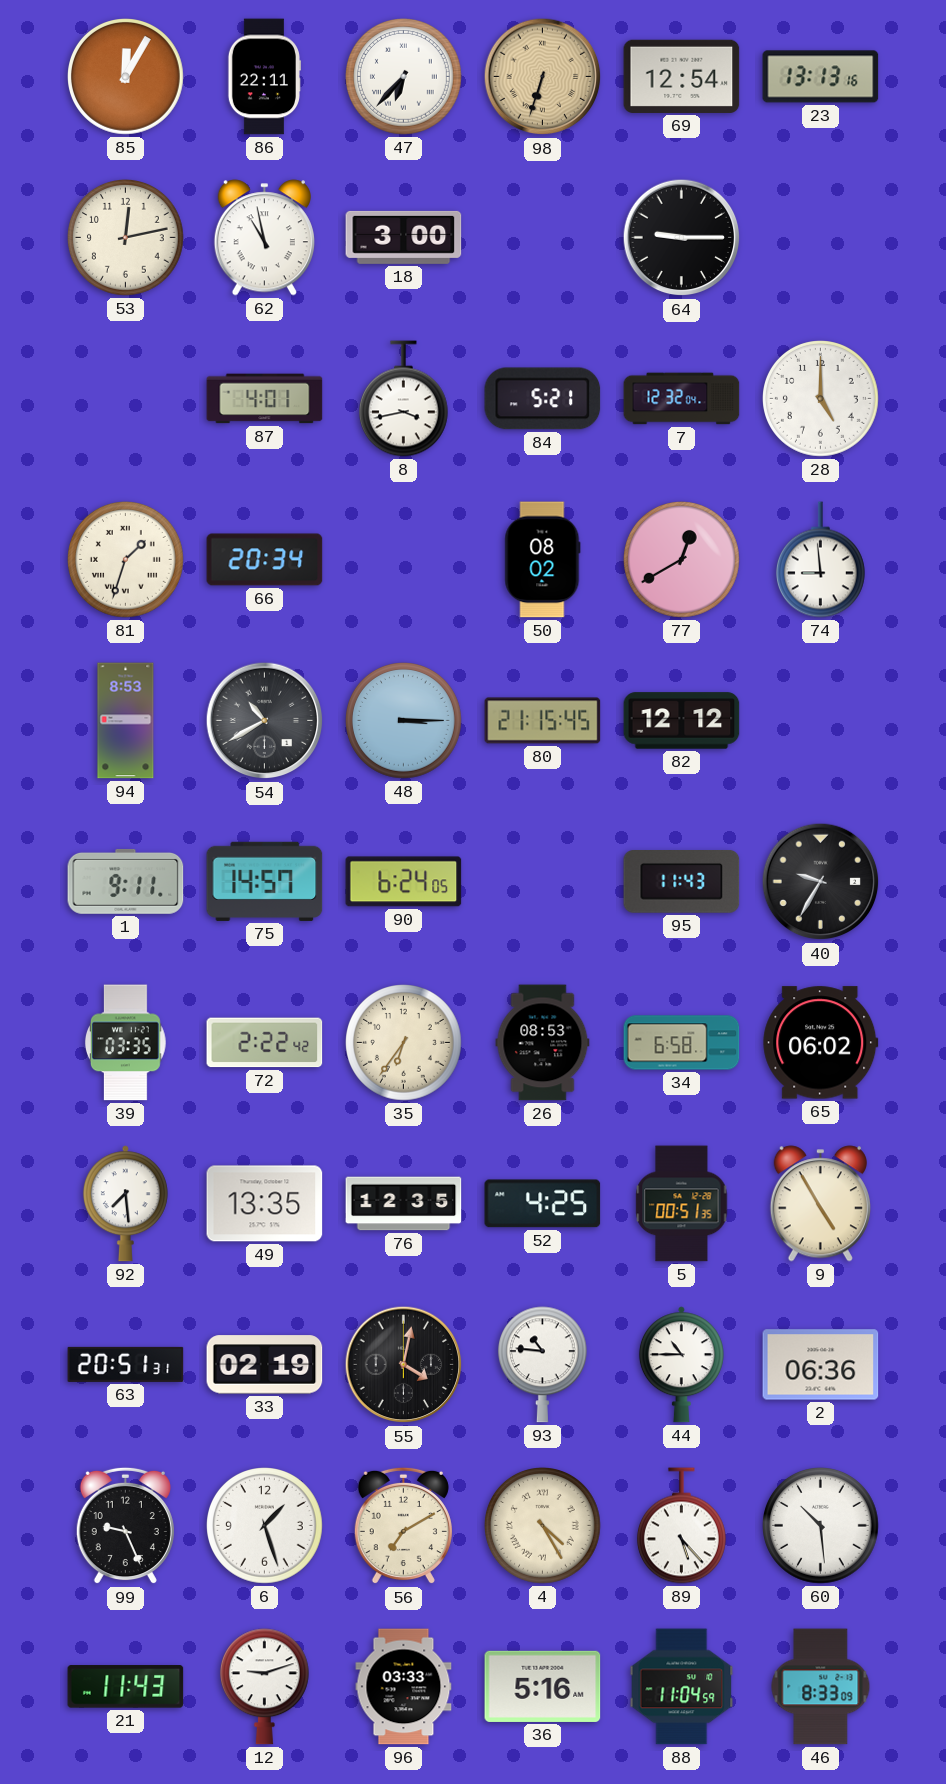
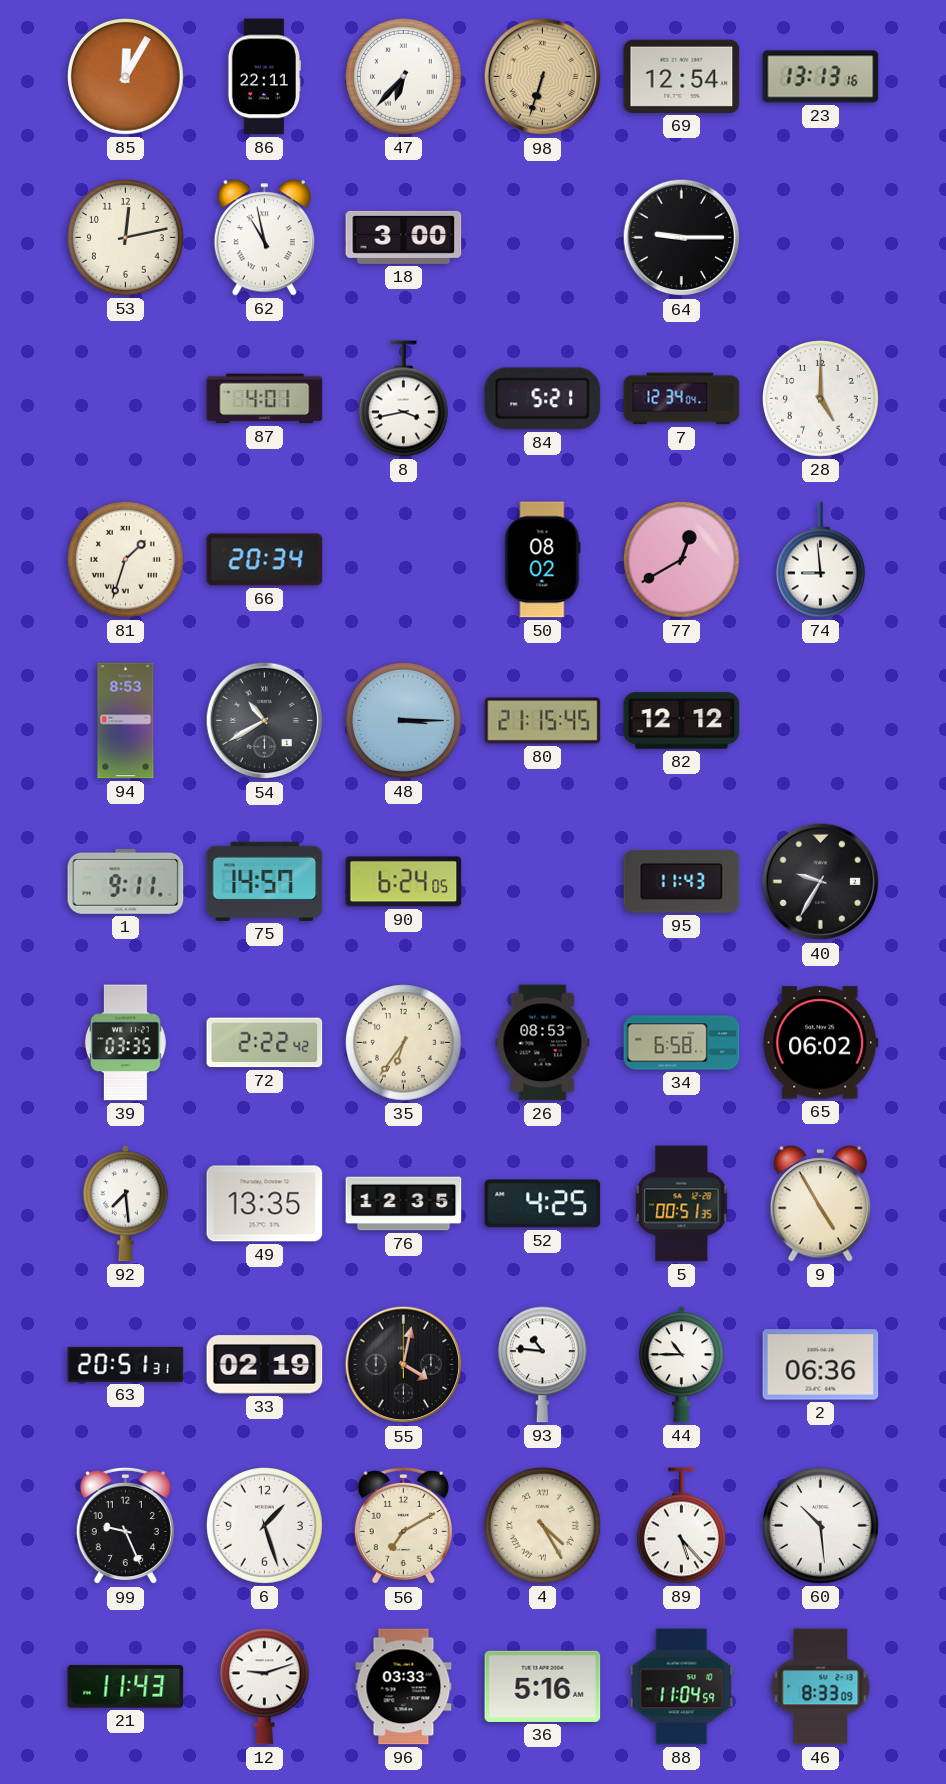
7: 12:32 -> 12:34 (682, 399)
